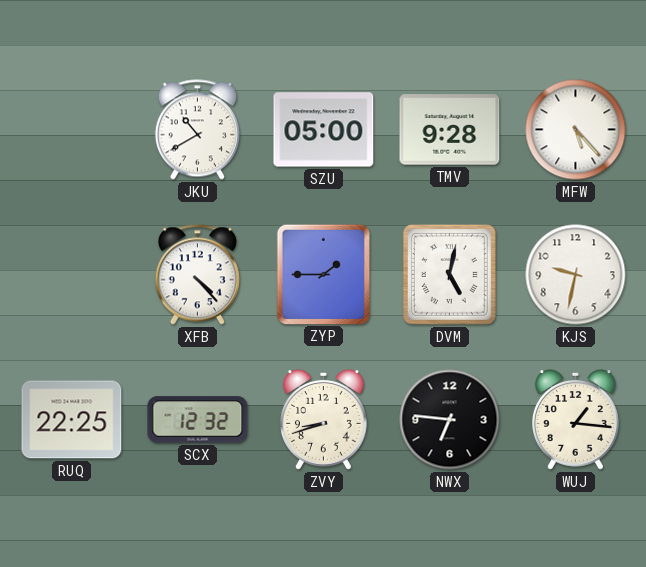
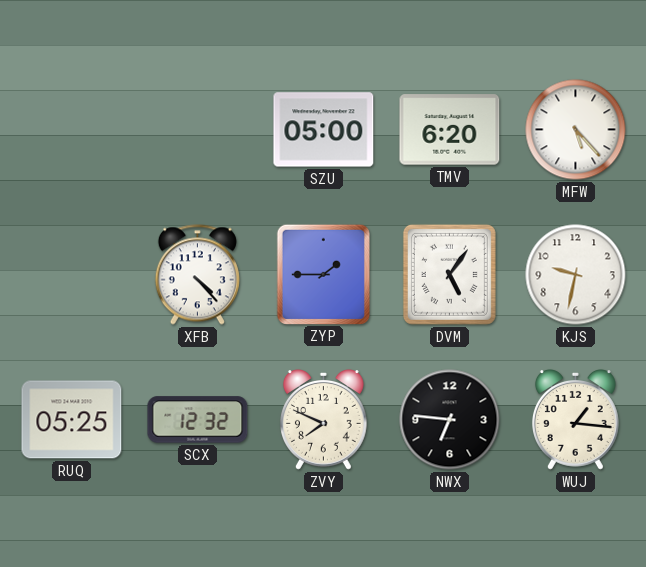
JKU: 10:40 -> none (197, 130)
TMV: 9:28 -> 6:20 (450, 130)
DVM: 5:02 -> 5:06 (449, 274)
RUQ: 22:25 -> 05:25 (72, 420)
ZVY: 8:42 -> 7:49 (323, 420)
